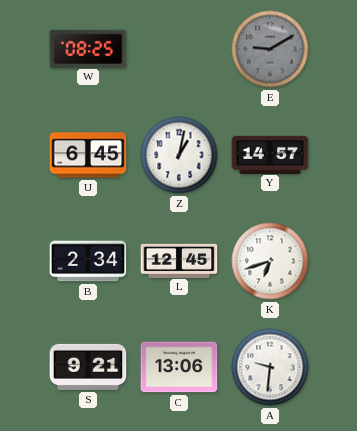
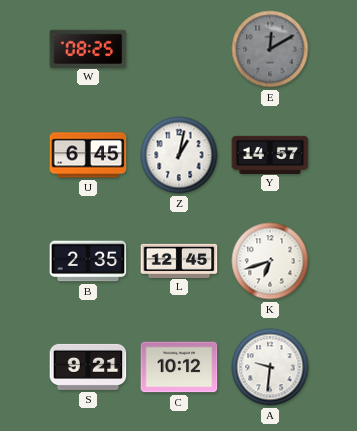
E: 9:10 -> 12:10 (270, 49)
B: 2:34 -> 2:35 (88, 261)
C: 13:06 -> 10:12 (179, 367)
